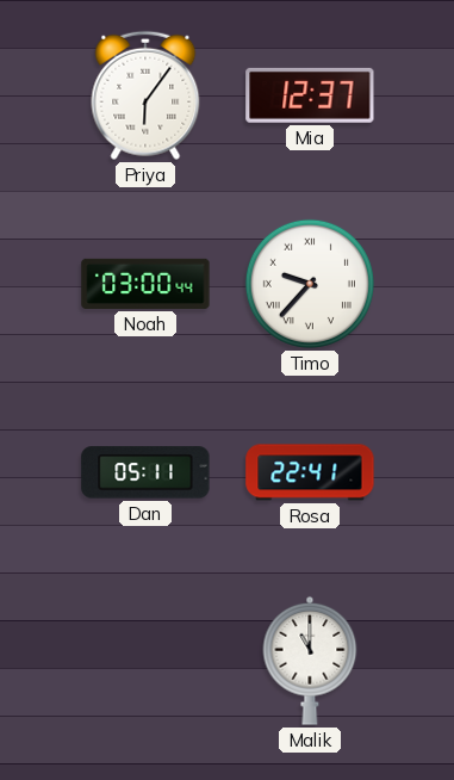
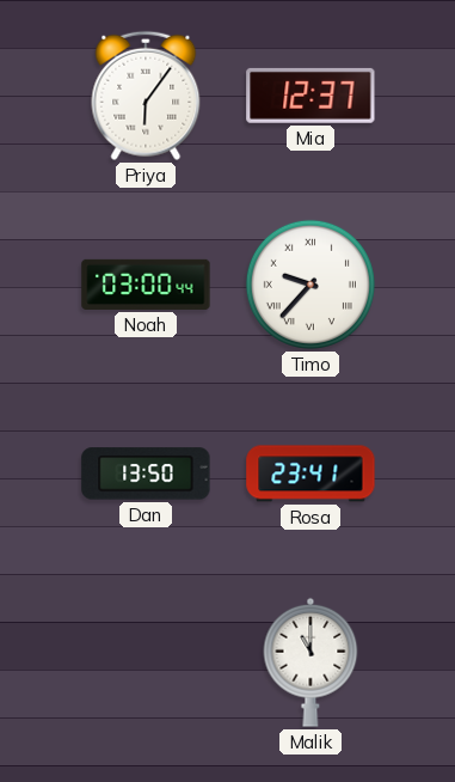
Dan: 05:11 -> 13:50 (146, 474)
Rosa: 22:41 -> 23:41 (310, 474)
